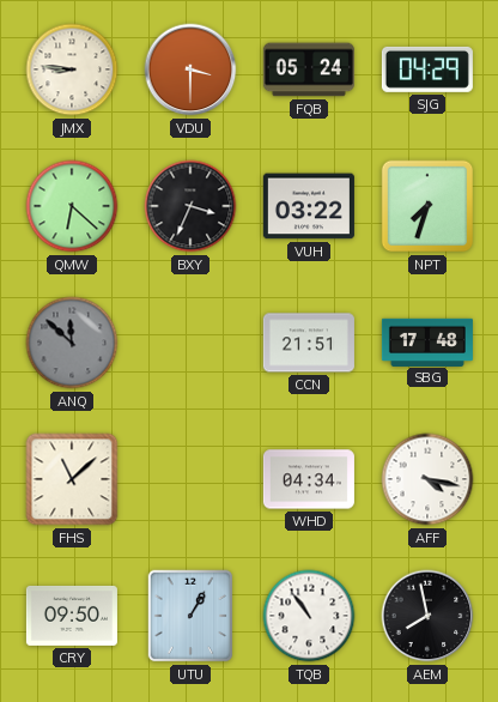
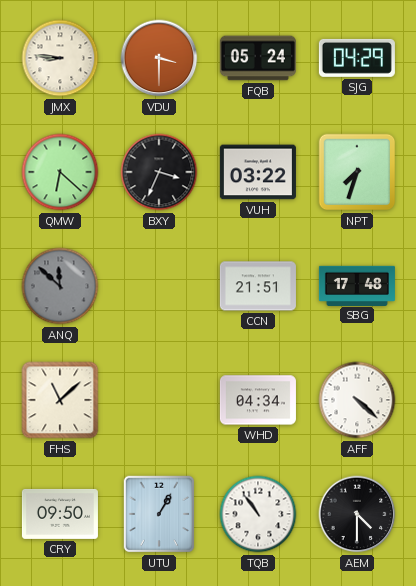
AFF: 4:17 -> 4:22 (357, 400)
AEM: 7:58 -> 4:30 (357, 514)
